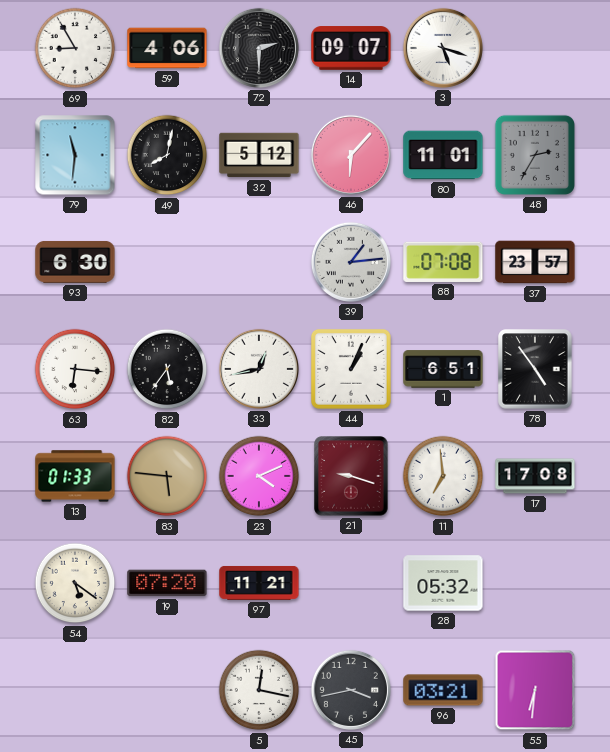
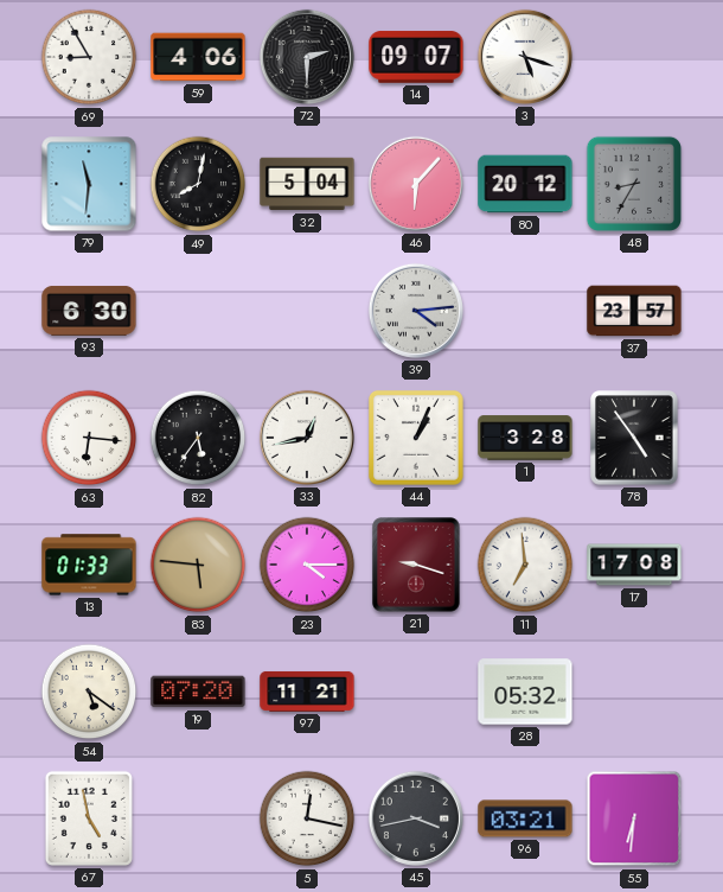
32: 5:12 -> 5:04 (307, 184)
80: 11:01 -> 20:12 (525, 184)
48: 2:35 -> 8:35 (634, 184)
39: 1:14 -> 4:14 (416, 311)
88: 07:08 -> none (443, 262)
1: 6:51 -> 3:28 (525, 438)
23: 4:11 -> 4:15 (307, 565)
67: none -> 4:58 (89, 818)
